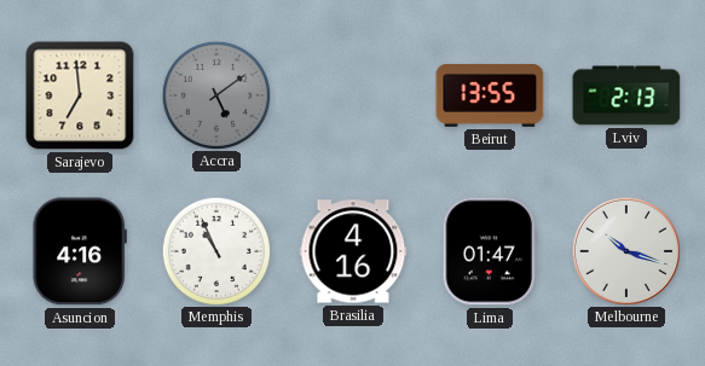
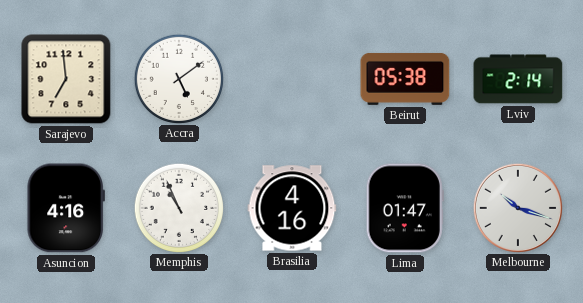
Accra dial: grey -> white (178, 78)
Beirut: 13:55 -> 05:38 (405, 79)
Lviv: 2:13 -> 2:14 (518, 79)
